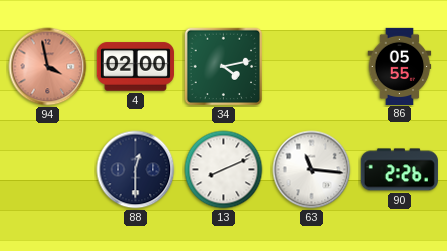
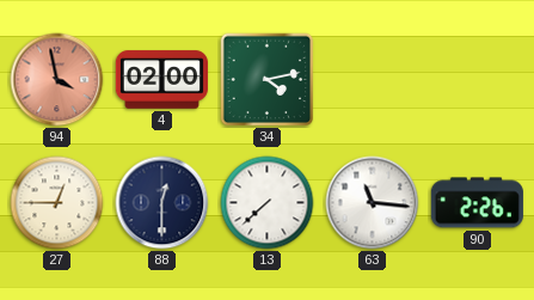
86: 05:55 -> none (400, 66)
27: none -> 12:45 (57, 203)
13: 8:11 -> 7:38 (268, 203)
